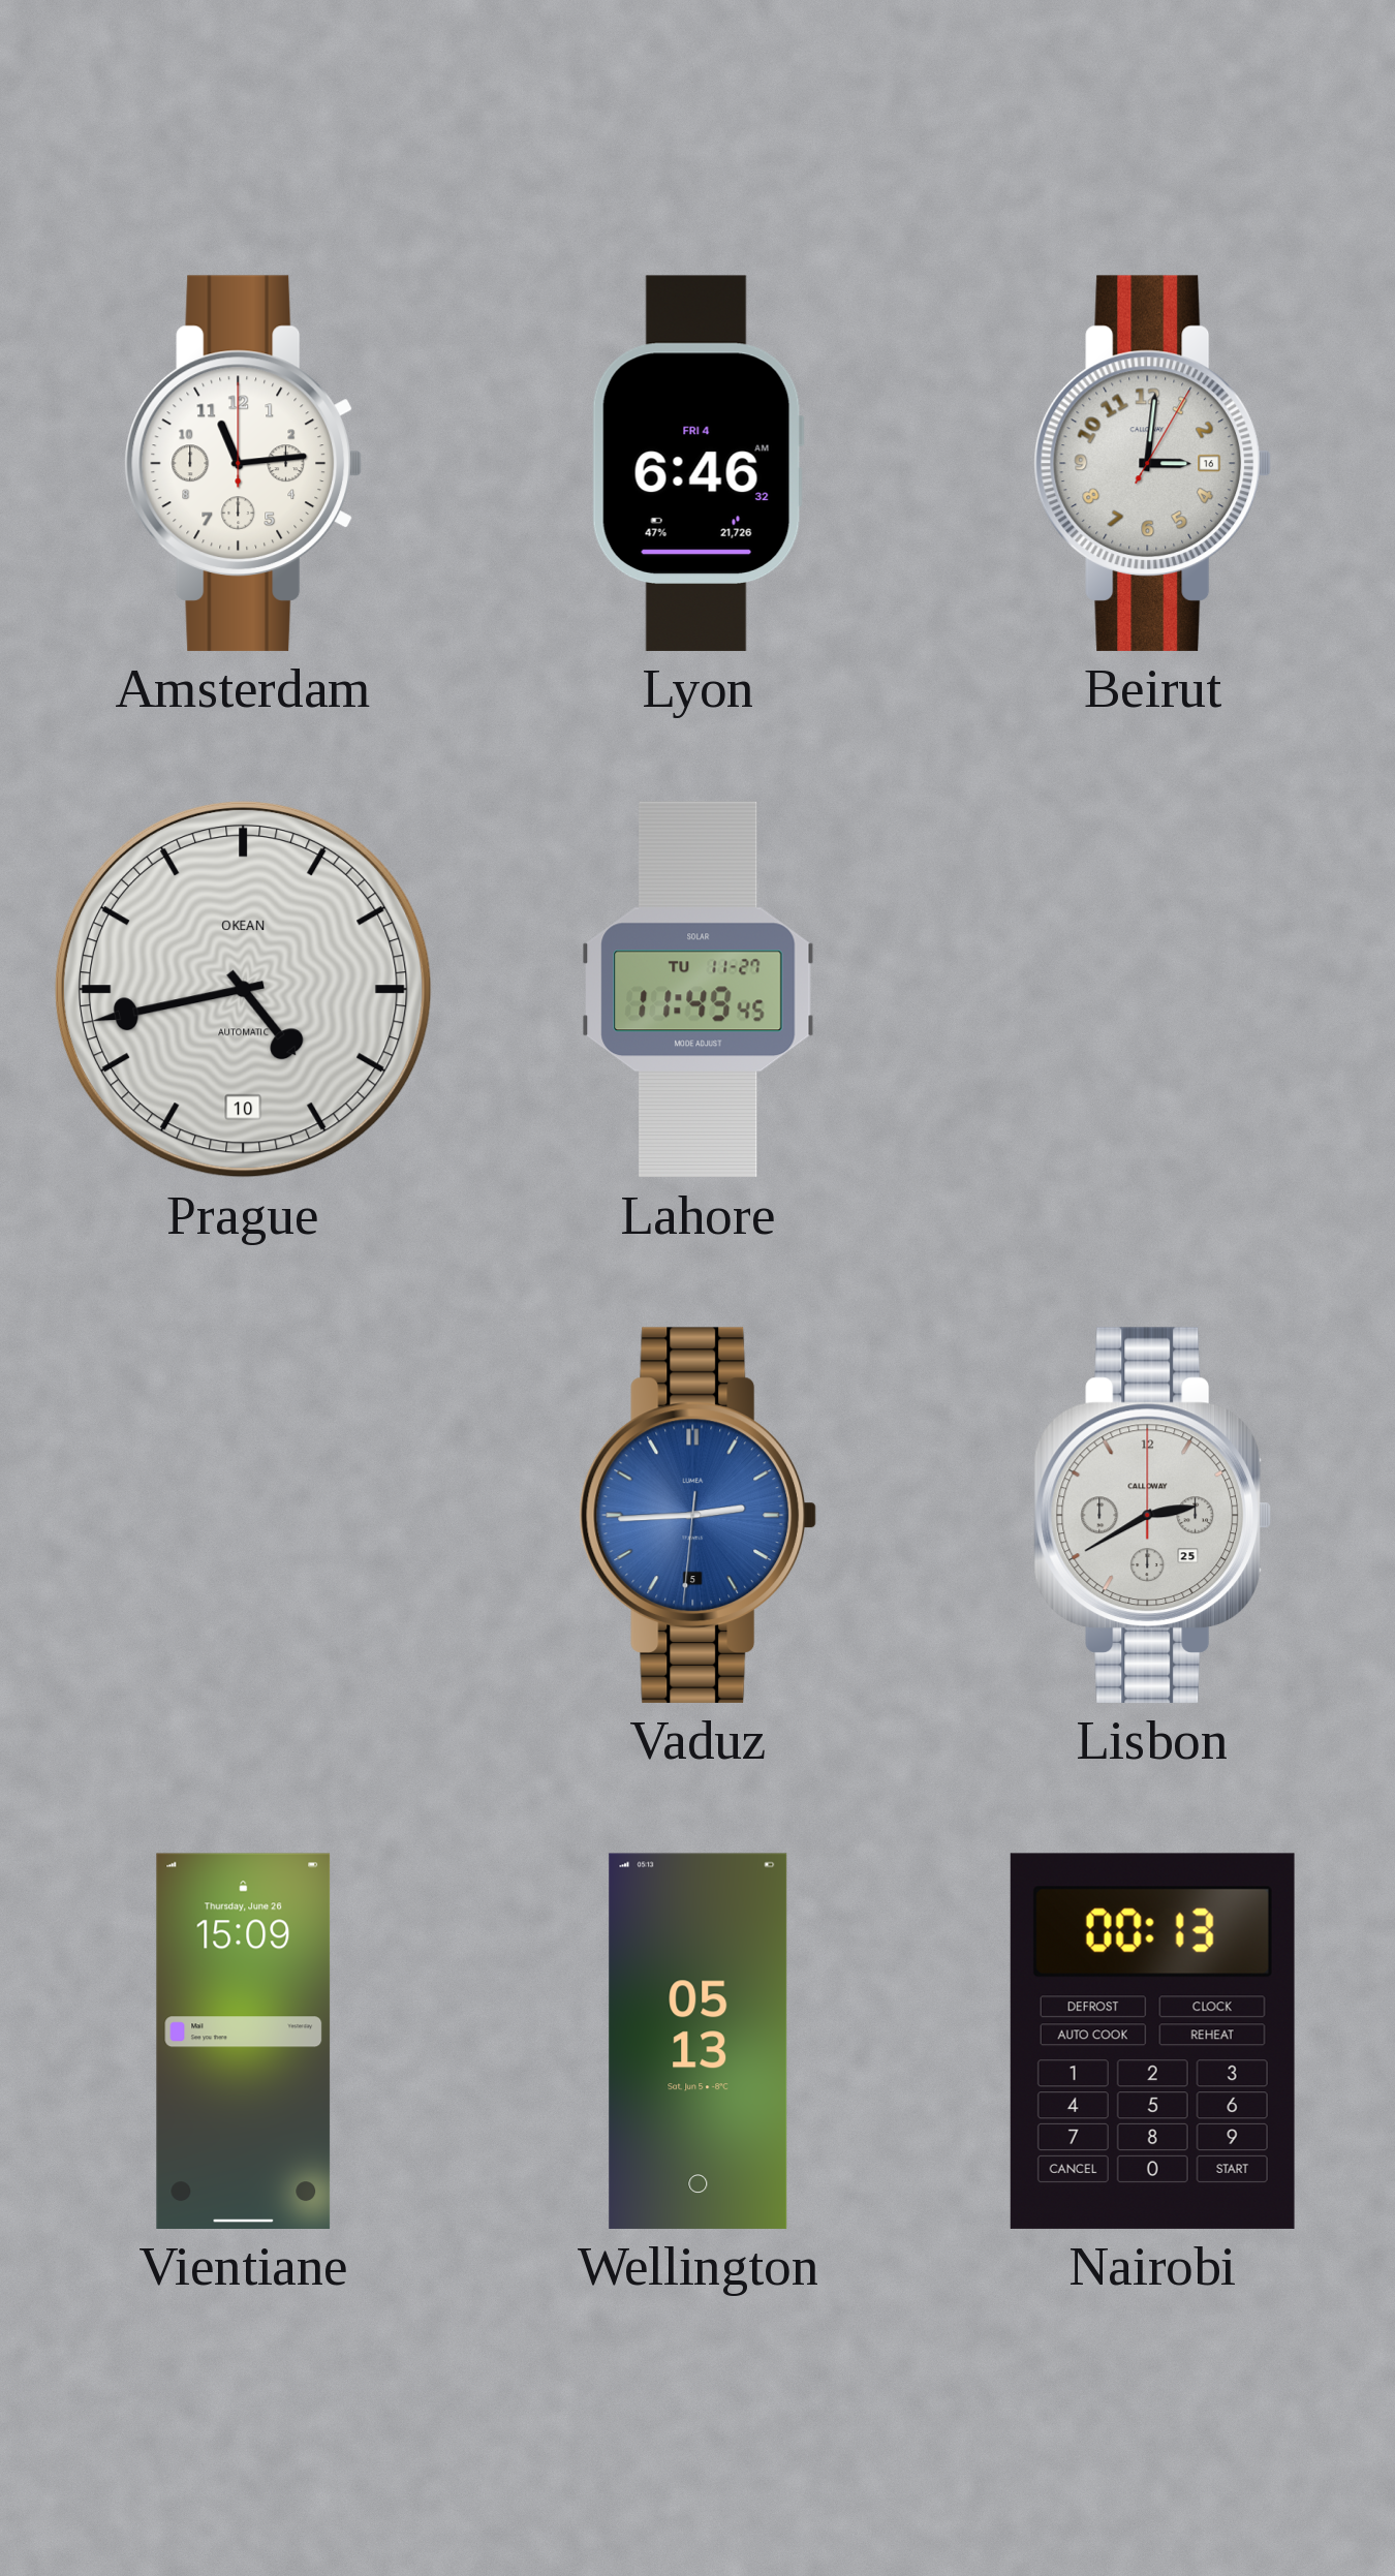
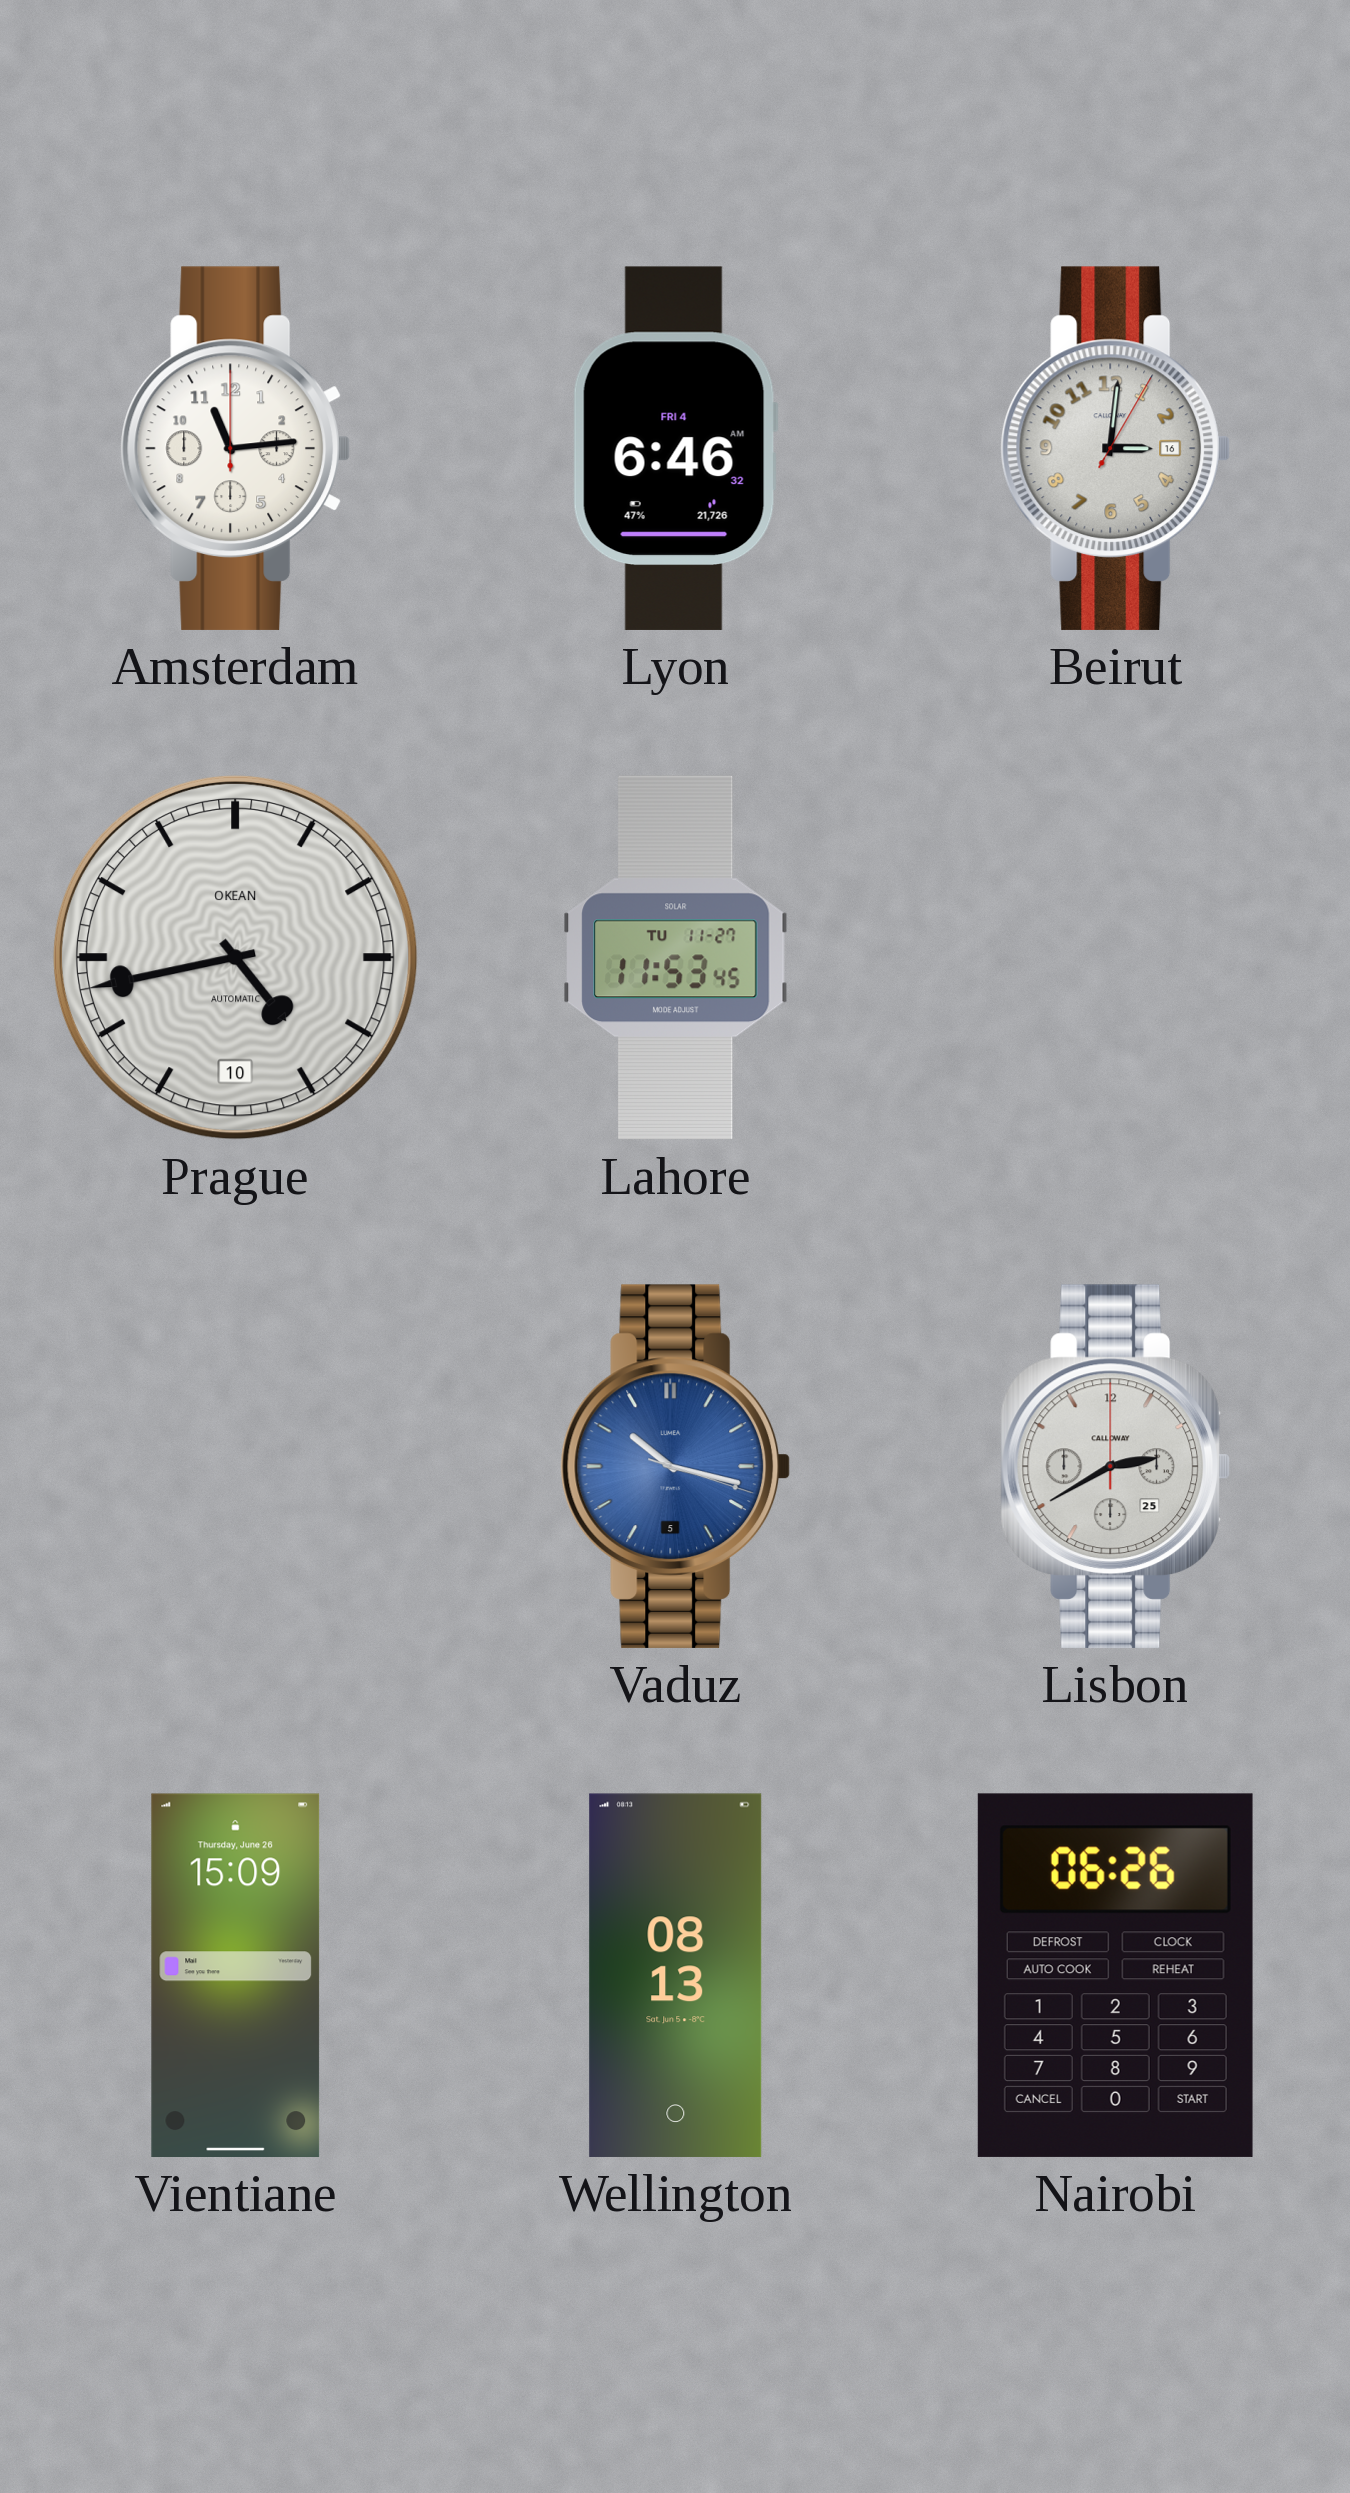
Lahore: 11:49 -> 11:53 (676, 958)
Vaduz: 2:44 -> 10:17 (676, 1466)
Wellington: 05:13 -> 08:13 (676, 1975)
Nairobi: 00:13 -> 06:26 (1115, 1975)
